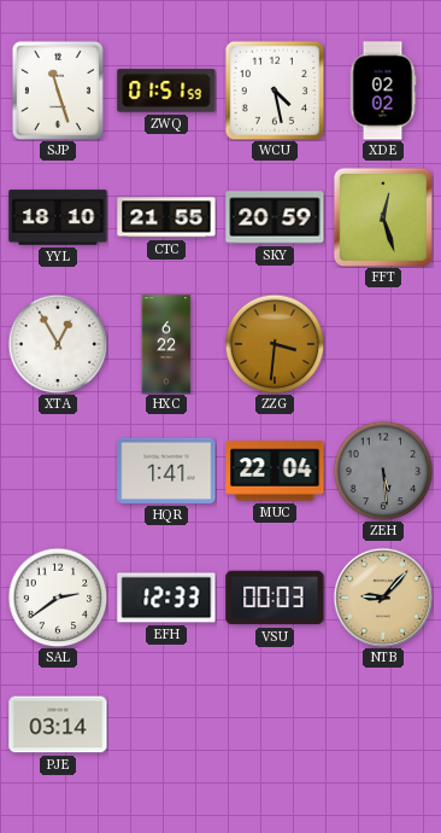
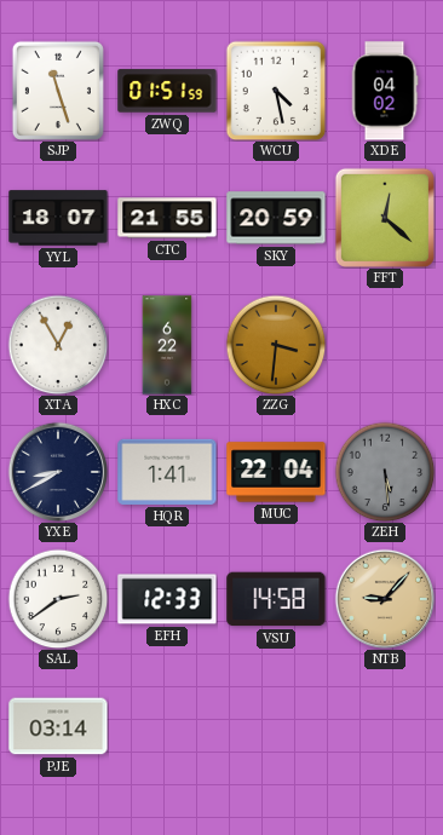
XDE: 02:02 -> 04:02 (385, 91)
YYL: 18:10 -> 18:07 (58, 218)
FFT: 12:27 -> 12:22 (385, 218)
YXE: none -> 8:40 (57, 471)
VSU: 00:03 -> 14:58 (276, 599)
